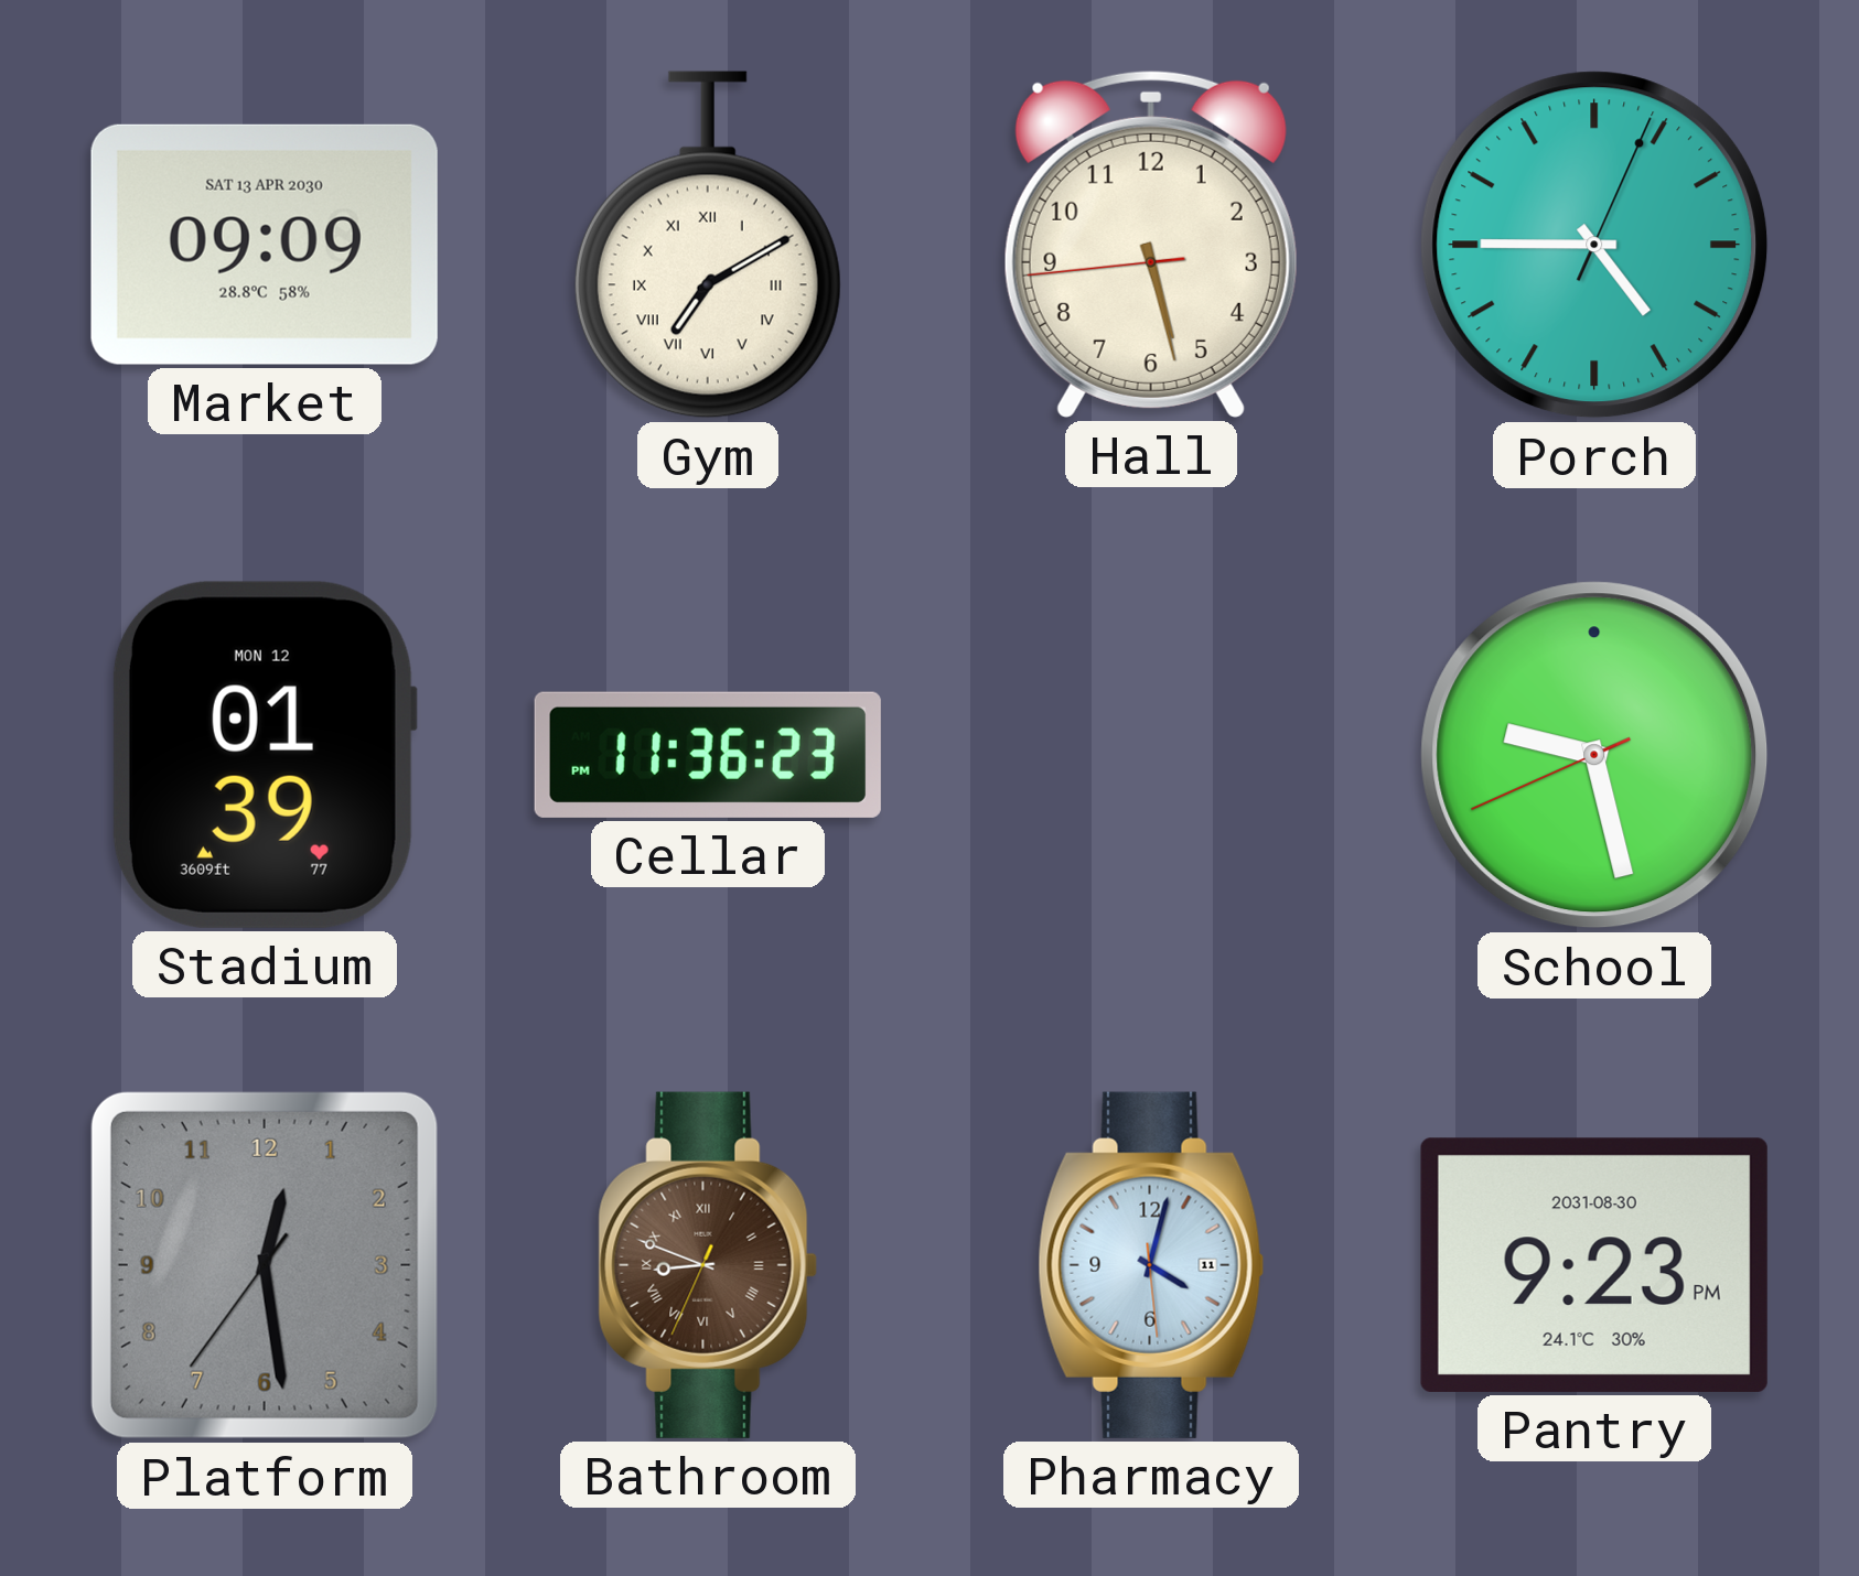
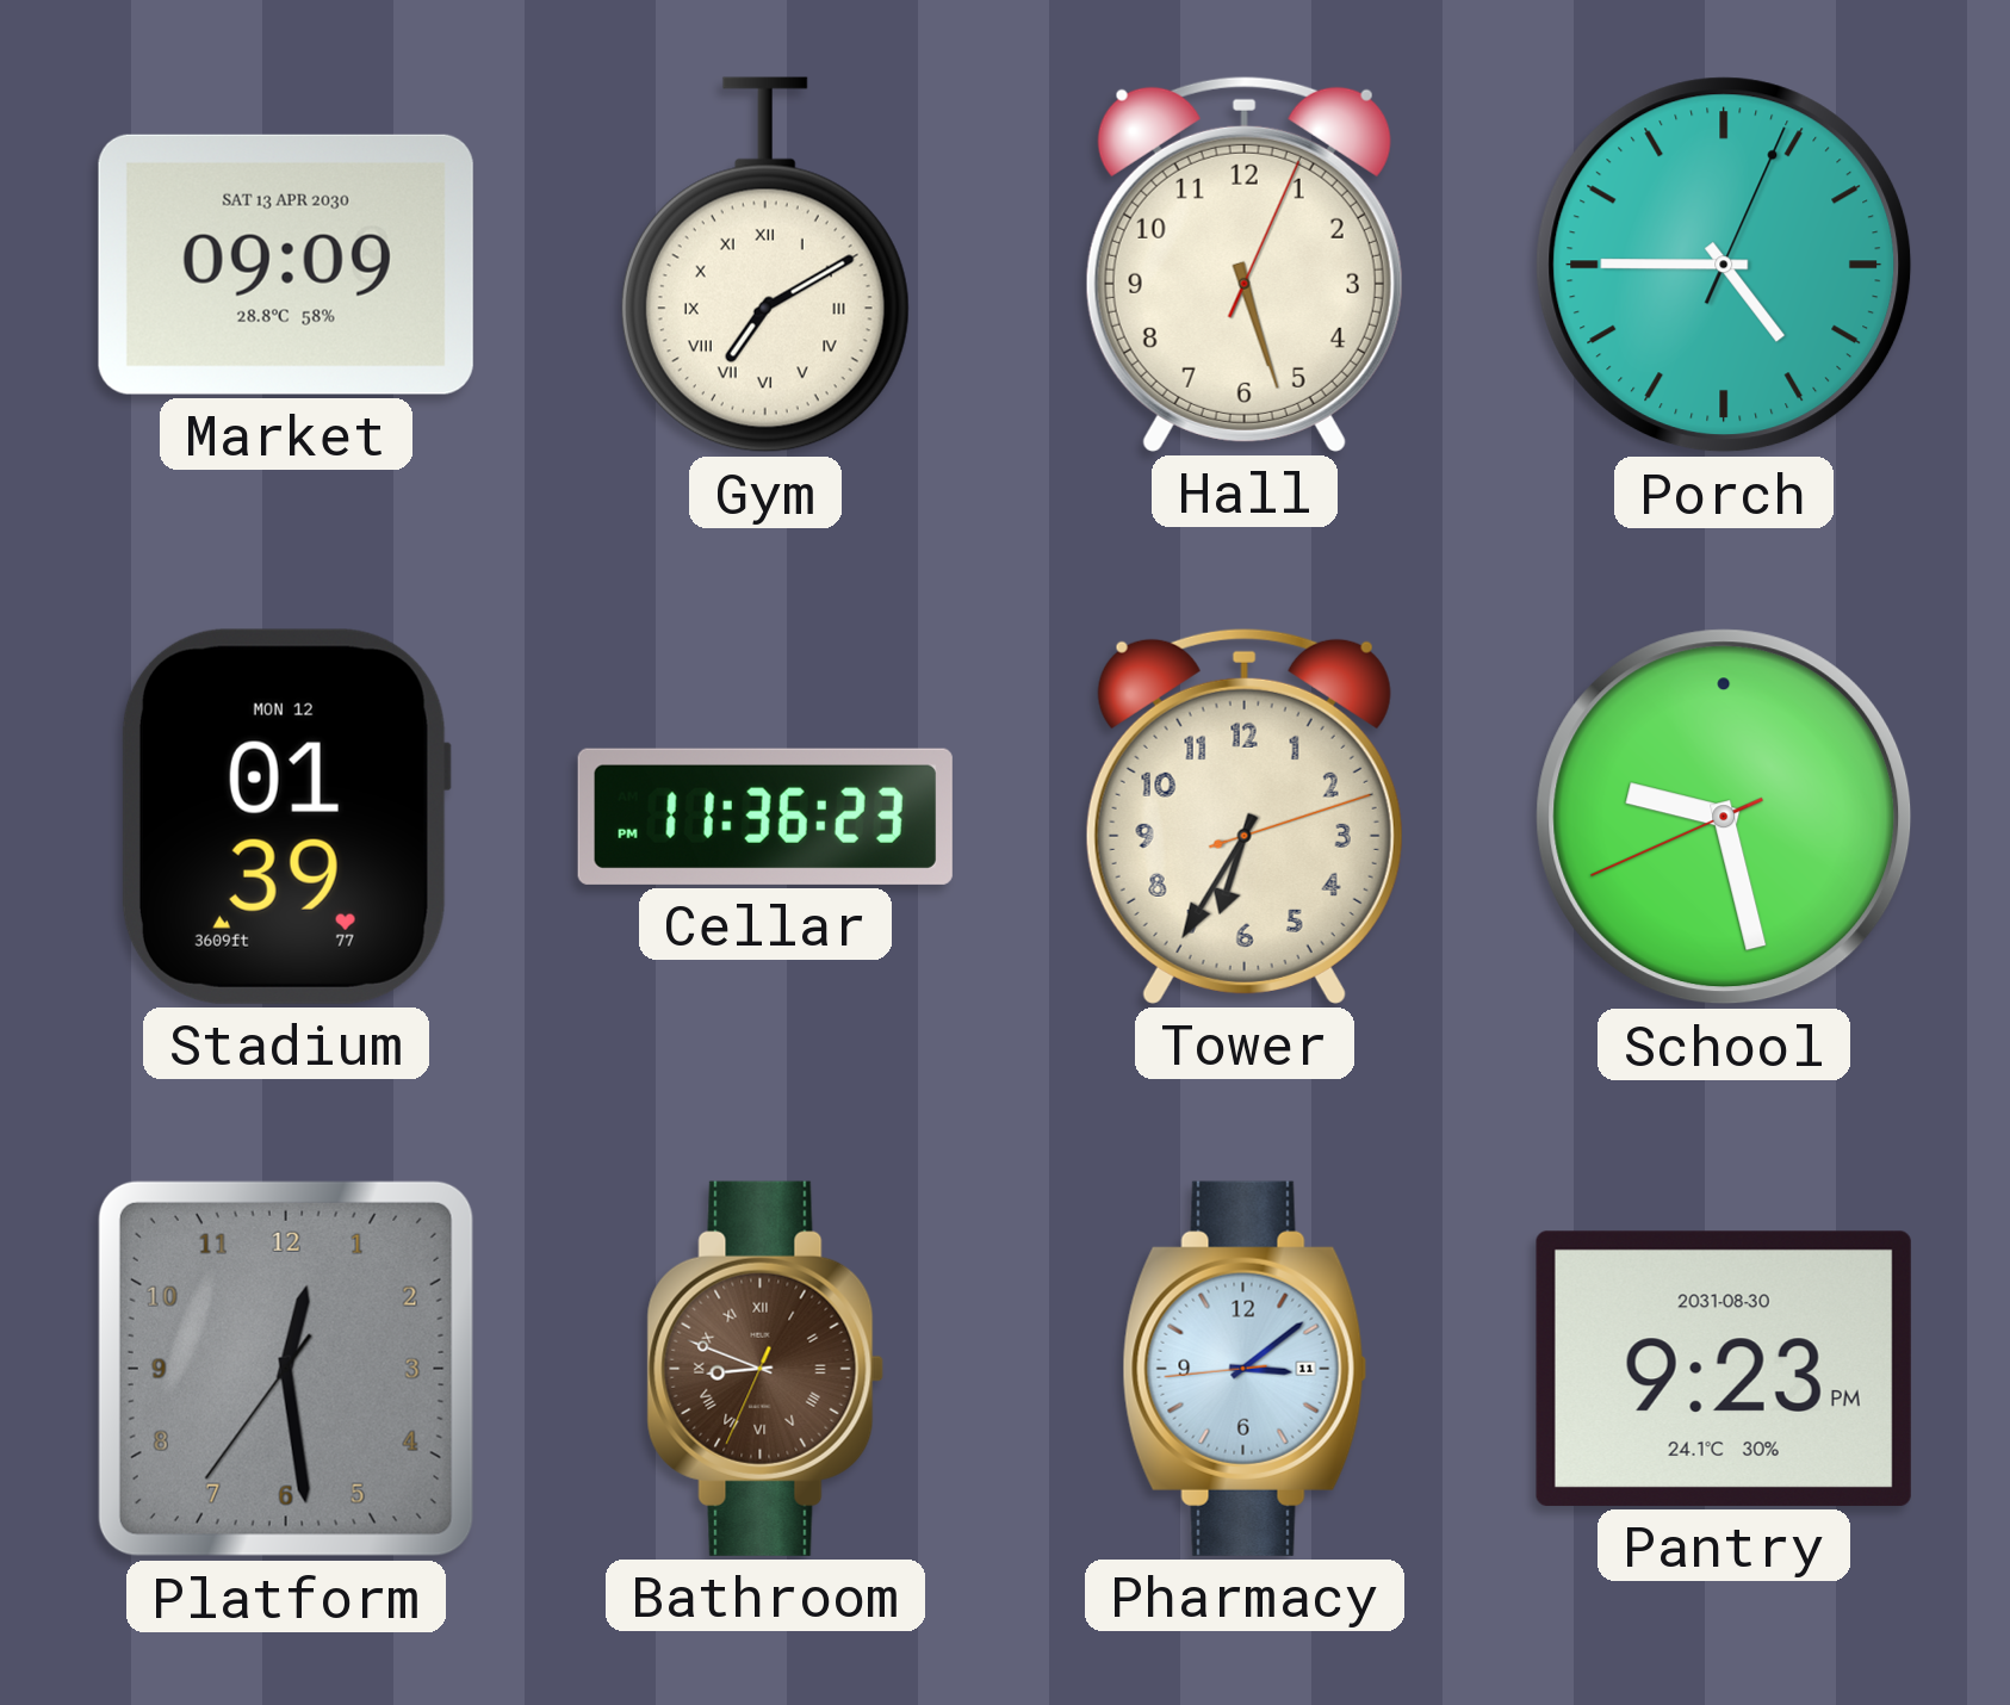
Hall: 5:27:44 -> 5:27:04 (1245, 263)
Tower: none -> 6:35 (1245, 816)
Pharmacy: 4:02 -> 3:08 (1245, 1369)
